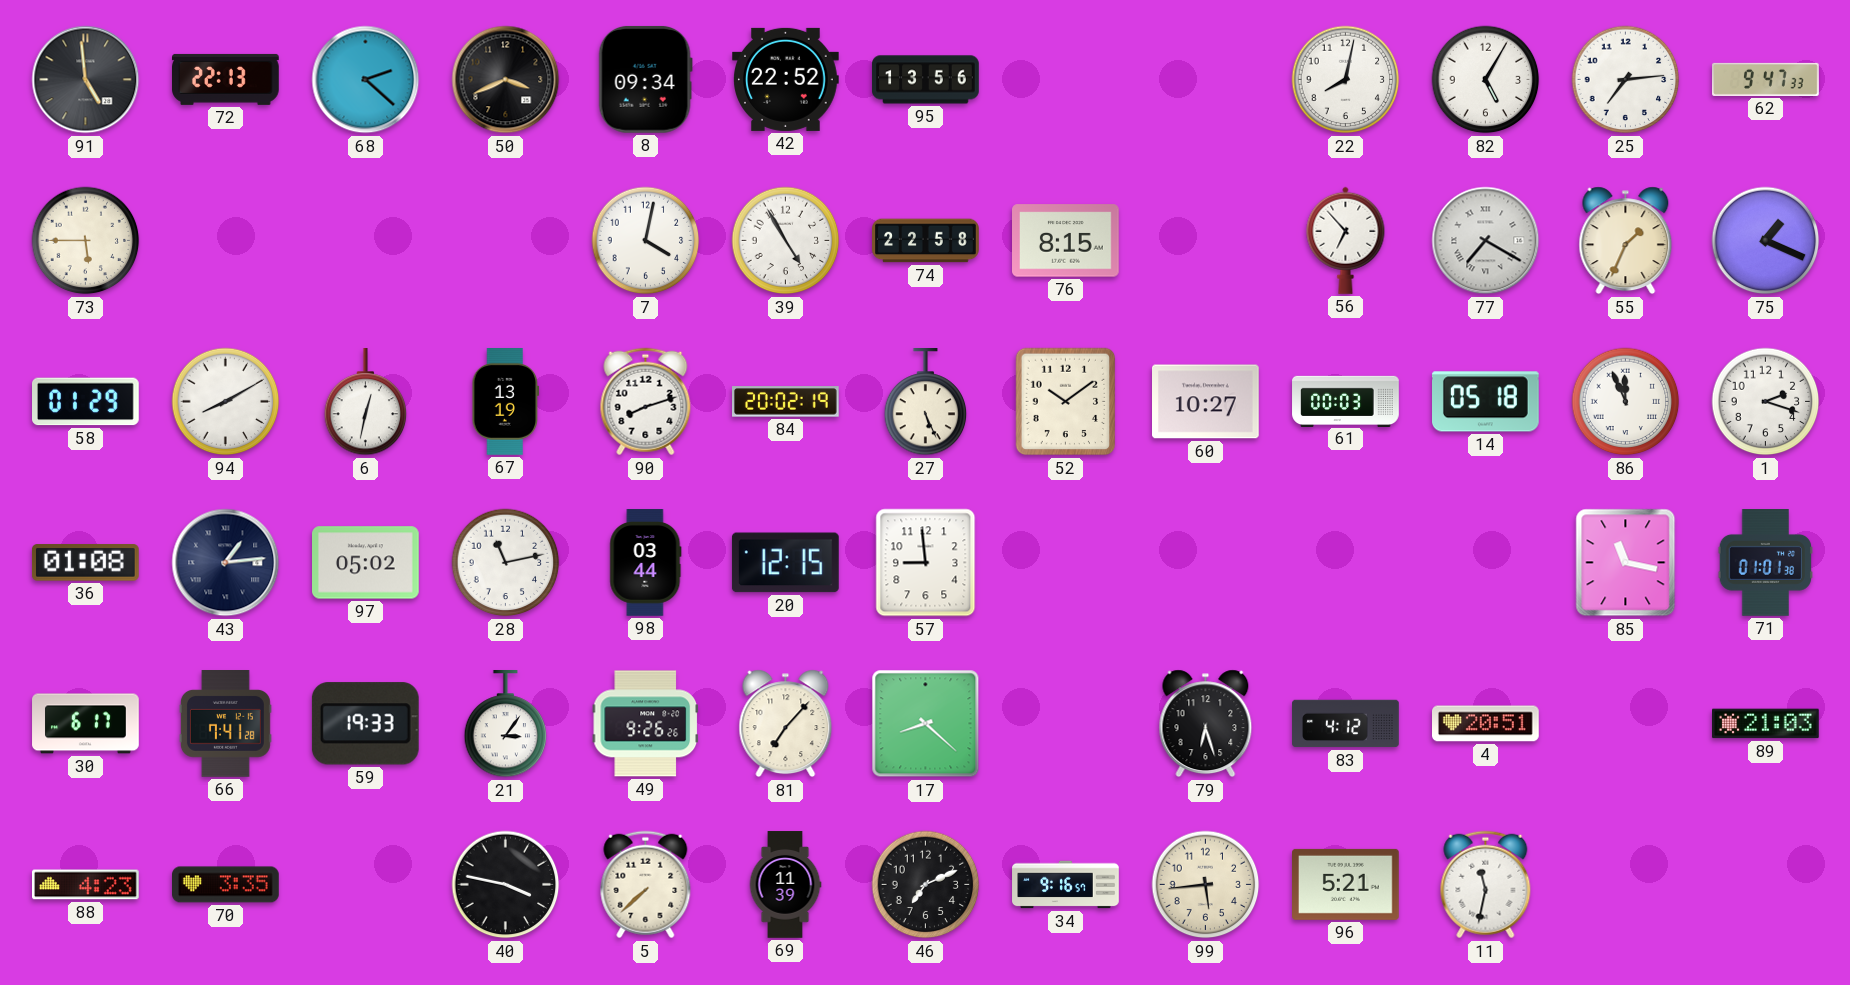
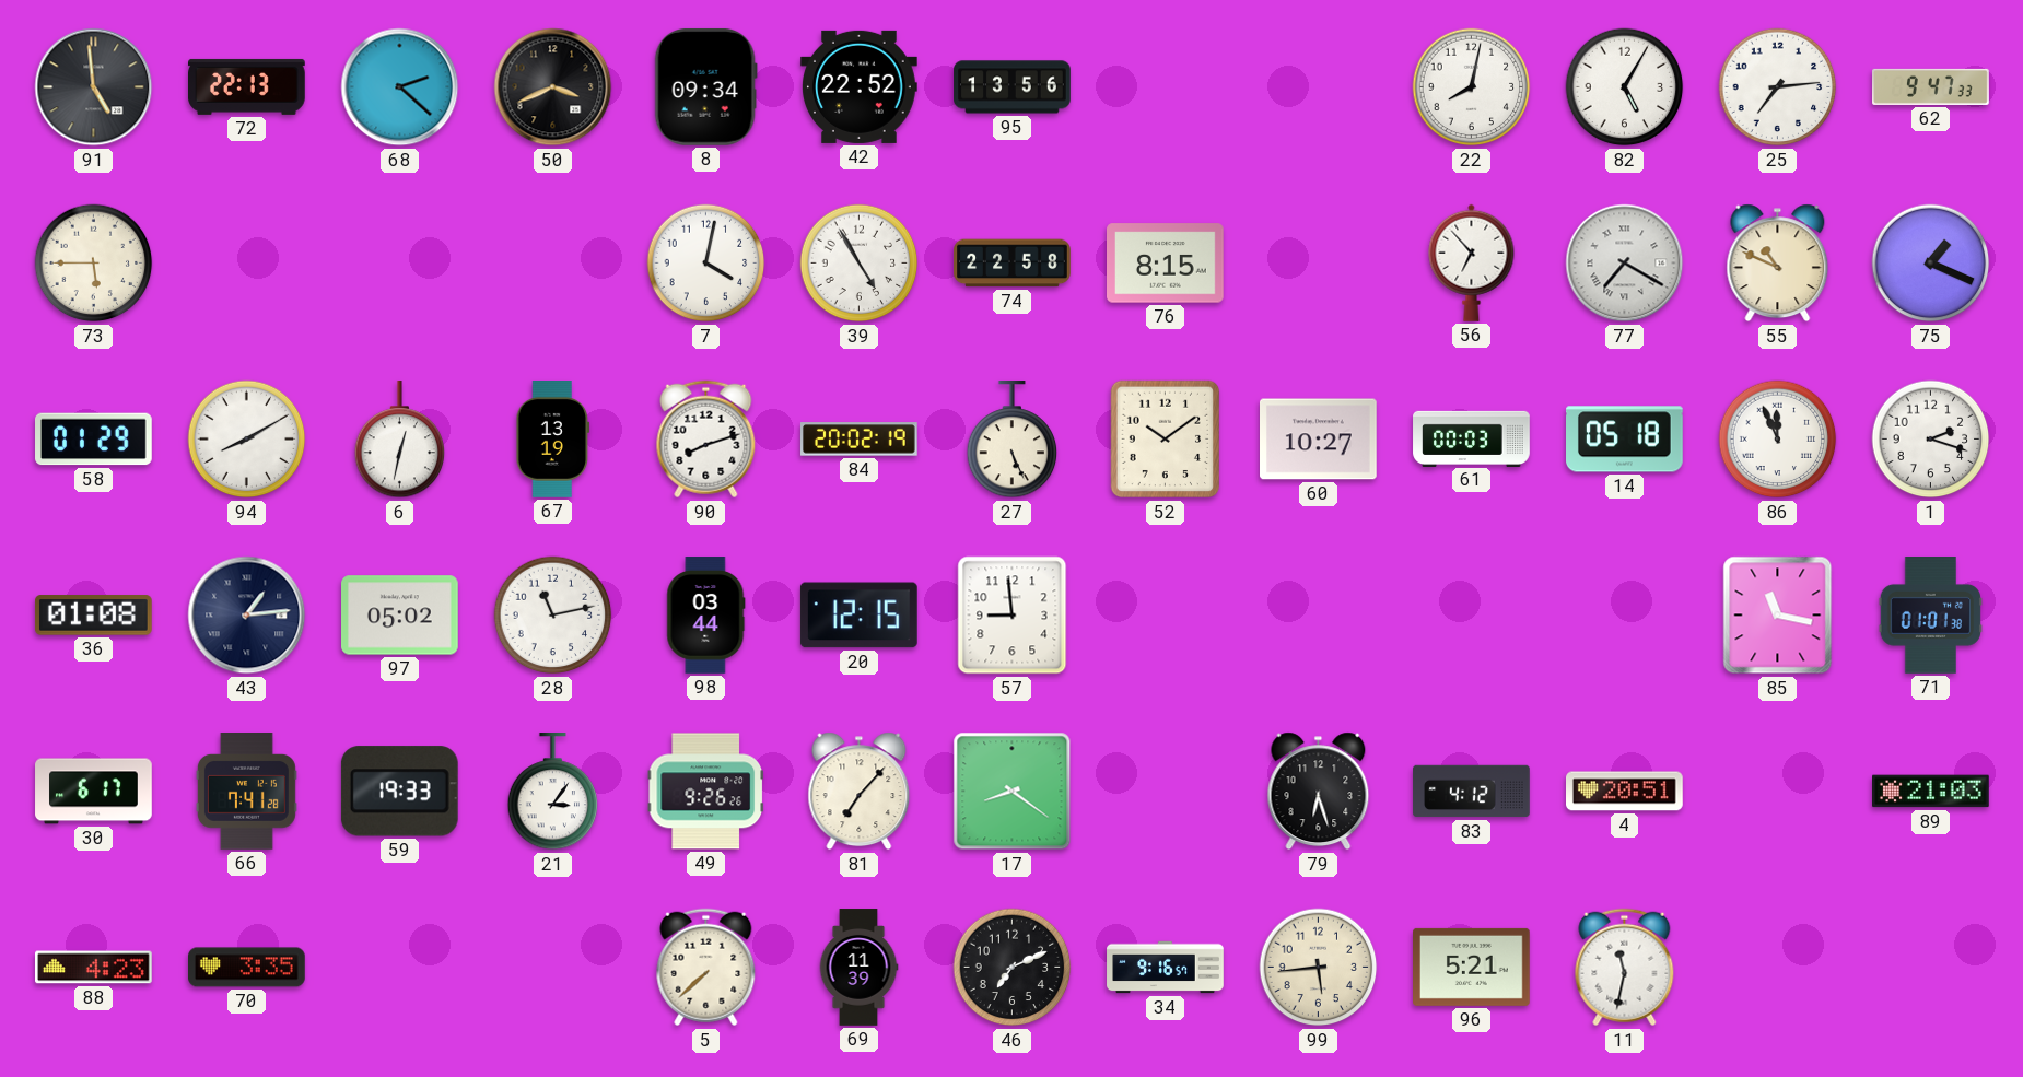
55: 1:34 -> 10:49 (1778, 264)
17: 8:22 -> 8:21 (1013, 792)
40: 3:47 -> none (506, 885)
